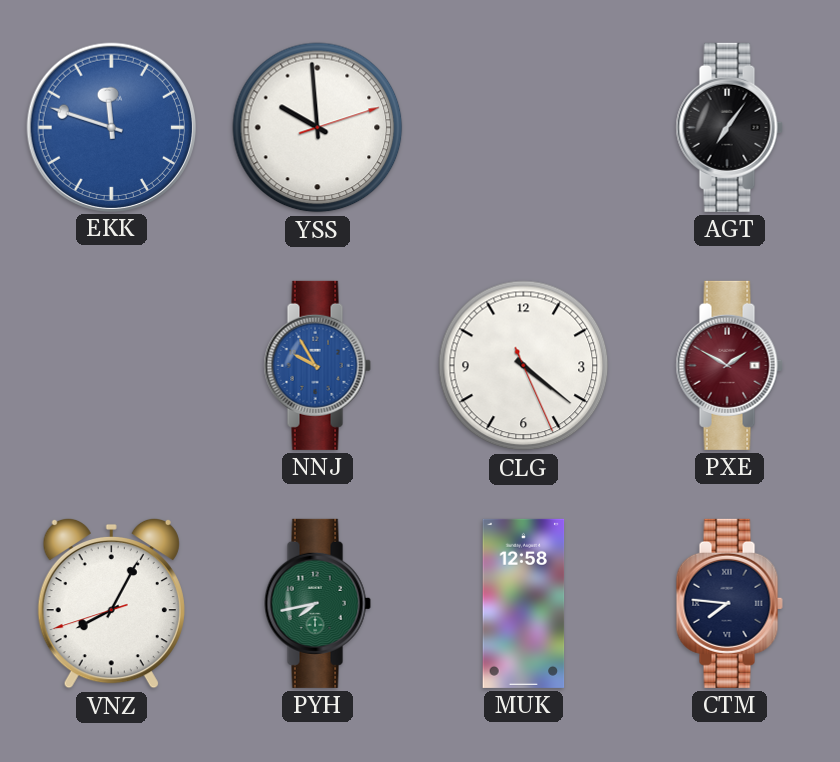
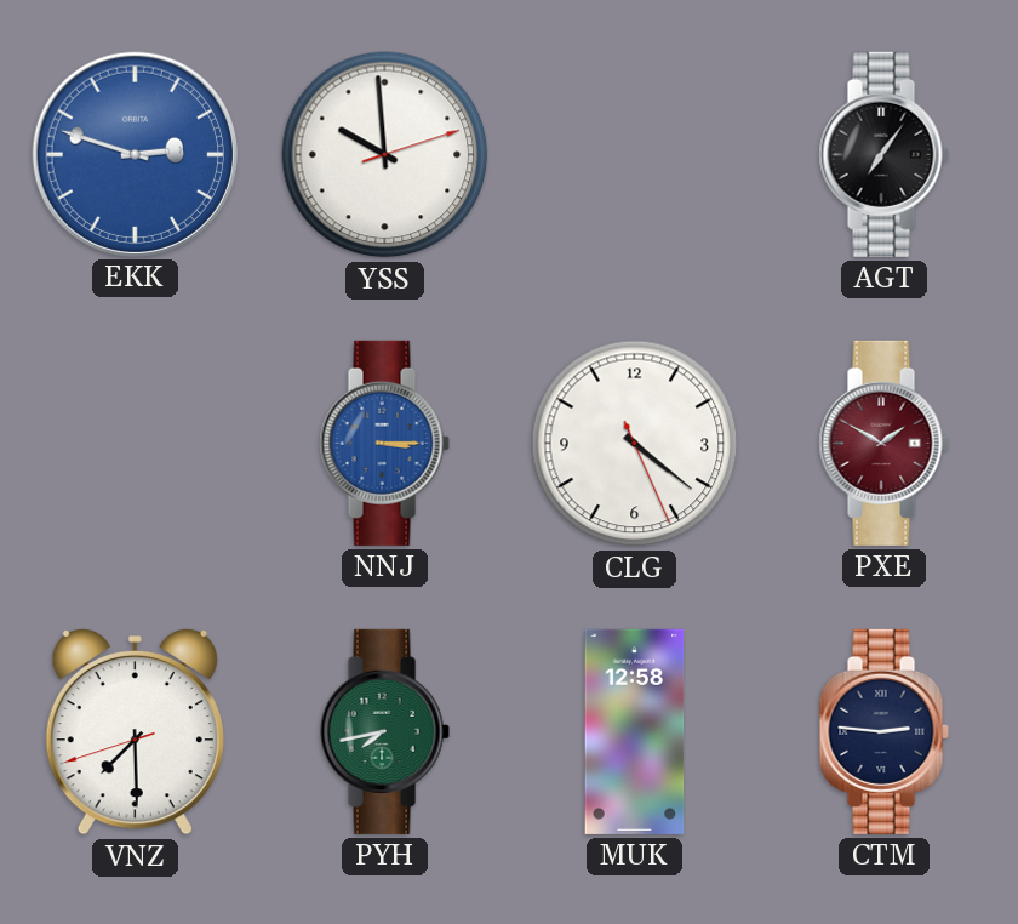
EKK: 11:48 -> 2:48 (135, 154)
NNJ: 9:55 -> 3:15 (384, 443)
VNZ: 8:04 -> 7:29 (135, 731)
CTM: 7:46 -> 2:46 (883, 731)
